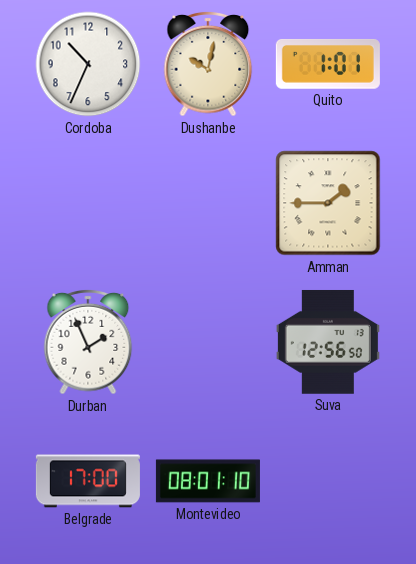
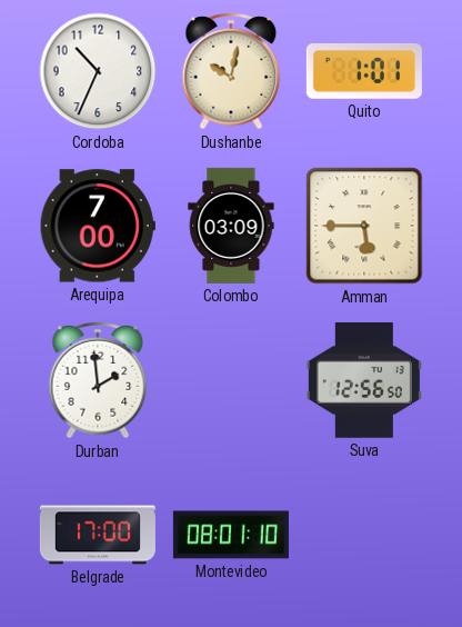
Arequipa: none -> 7:00 (98, 226)
Colombo: none -> 03:09 (231, 226)
Amman: 1:45 -> 5:45 (364, 226)
Durban: 1:56 -> 1:59 (98, 380)
